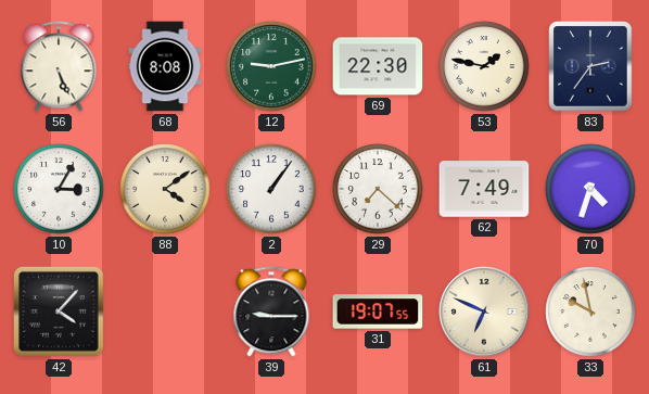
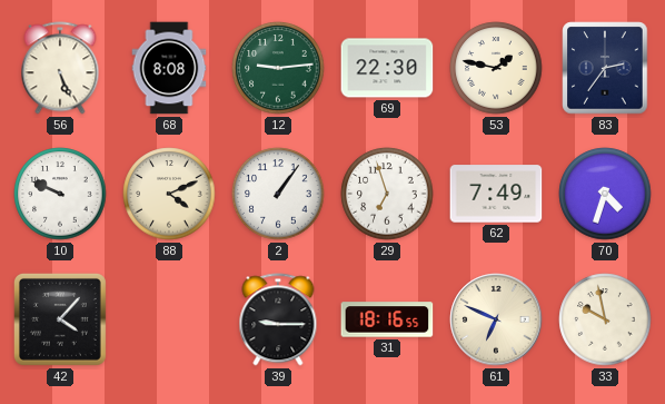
12: 9:13 -> 9:14 (278, 68)
10: 3:05 -> 9:49 (60, 194)
88: 4:09 -> 4:11 (169, 194)
29: 7:22 -> 6:57 (387, 194)
31: 19:07 -> 18:16 (387, 319)
